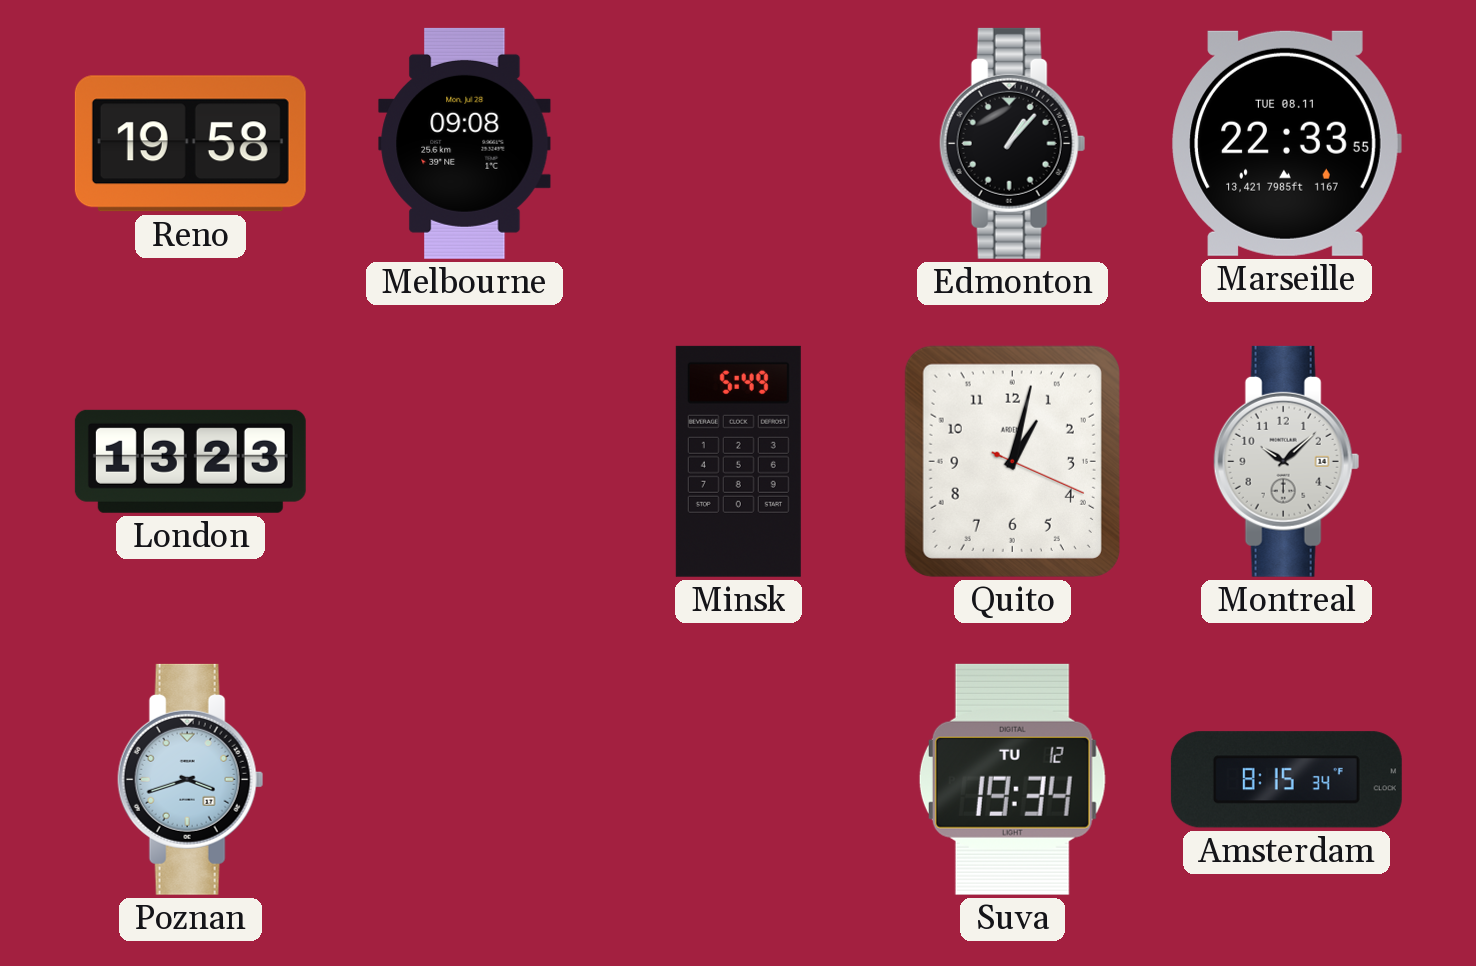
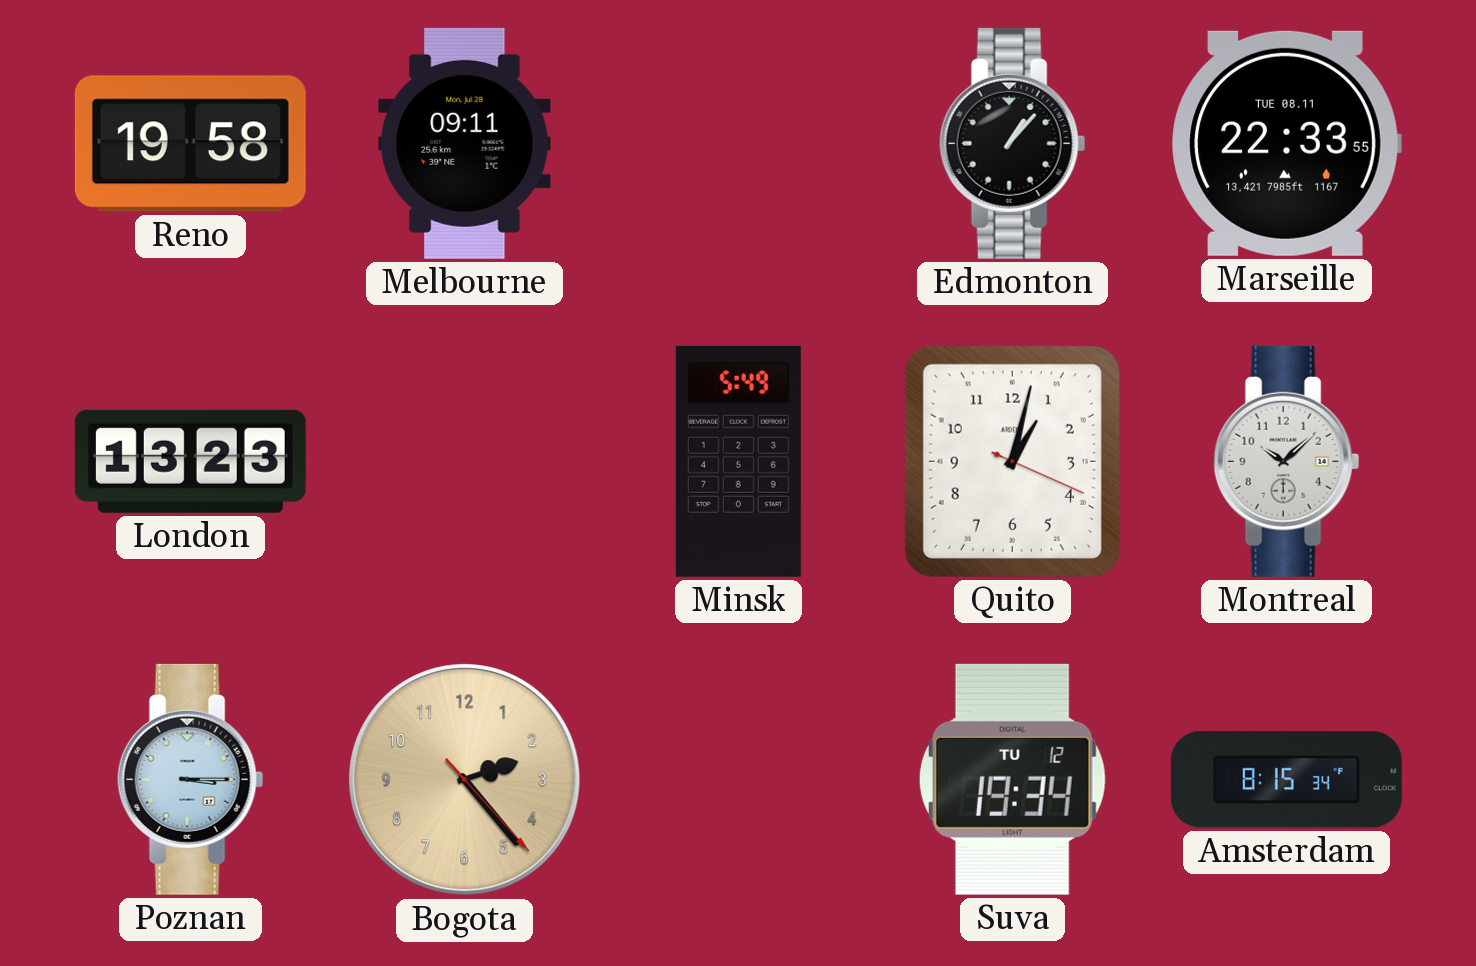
Melbourne: 09:08 -> 09:11 (465, 143)
Poznan: 3:42 -> 3:15 (191, 779)
Bogota: none -> 2:23 (465, 780)
